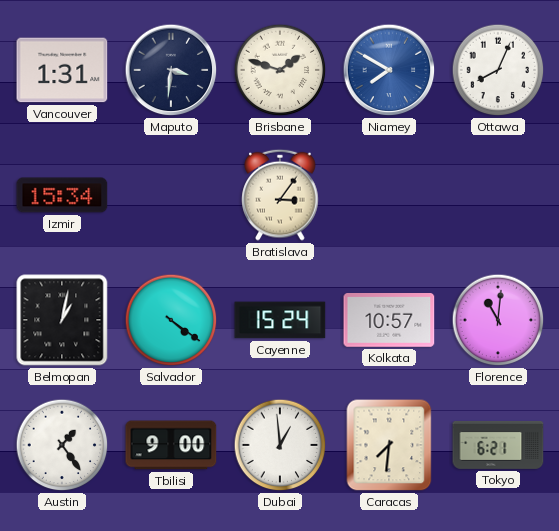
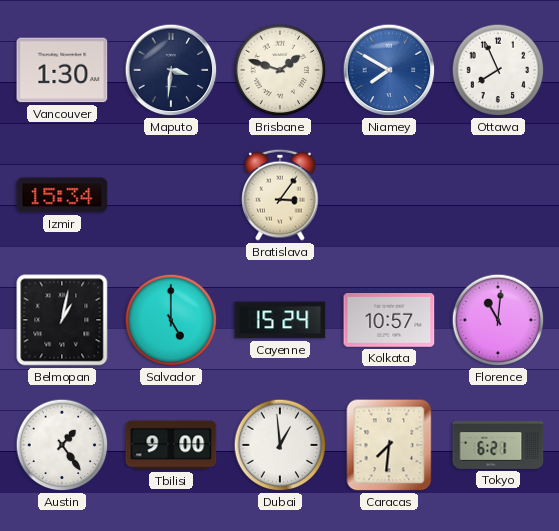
Vancouver: 1:31 -> 1:30 (62, 70)
Ottawa: 8:04 -> 7:56 (498, 70)
Salvador: 4:21 -> 5:00 (171, 320)
